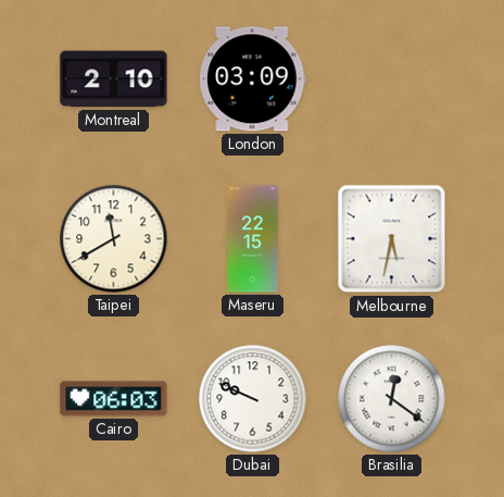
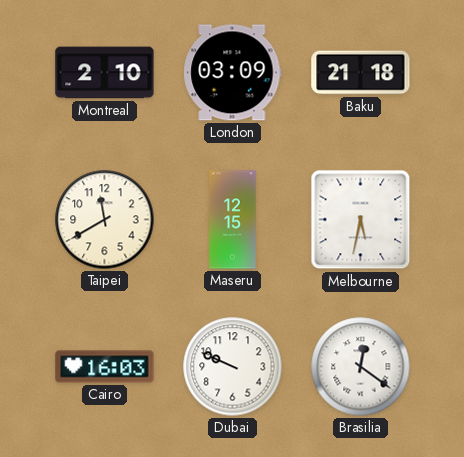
Baku: none -> 21:18 (361, 73)
Maseru: 22:15 -> 12:15 (233, 220)
Cairo: 06:03 -> 16:03 (105, 367)
